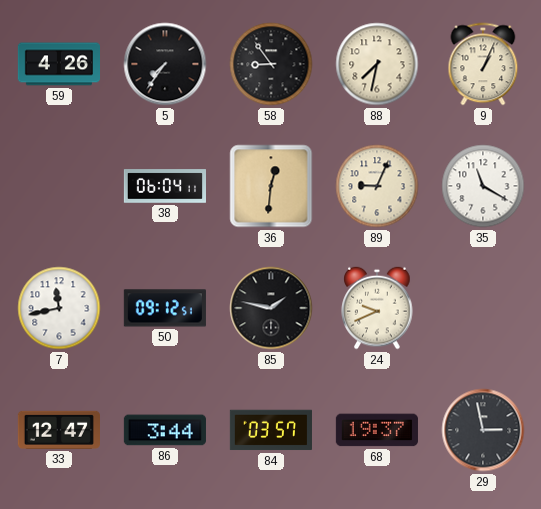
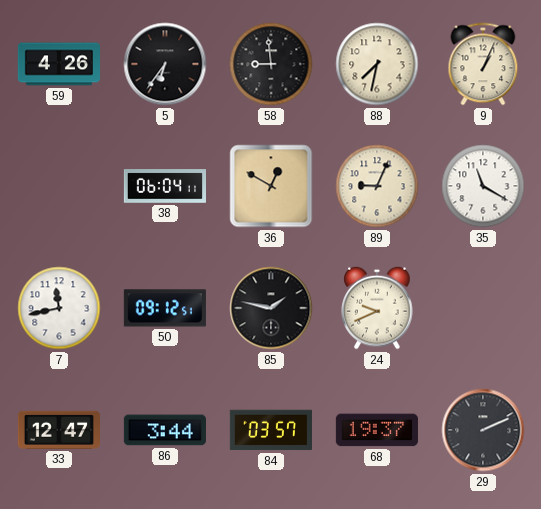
5: 7:36 -> 6:36 (165, 64)
58: 8:54 -> 8:59 (271, 64)
36: 12:31 -> 12:50 (271, 186)
29: 2:58 -> 2:11 (483, 430)
